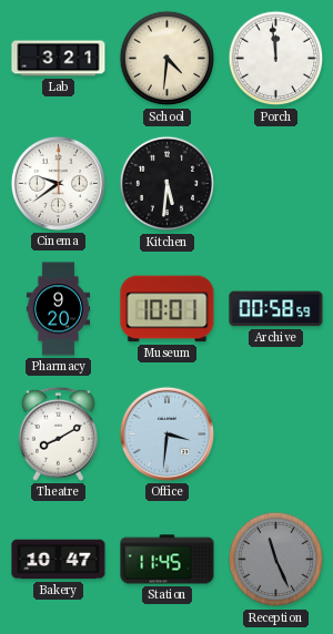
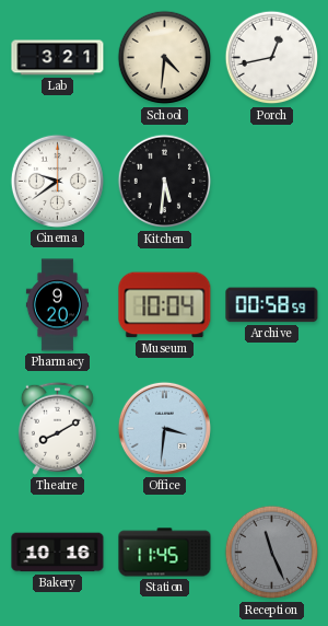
Porch: 11:59 -> 12:43 (272, 58)
Museum: 10:01 -> 10:04 (165, 305)
Bakery: 10:47 -> 10:16 (58, 553)
